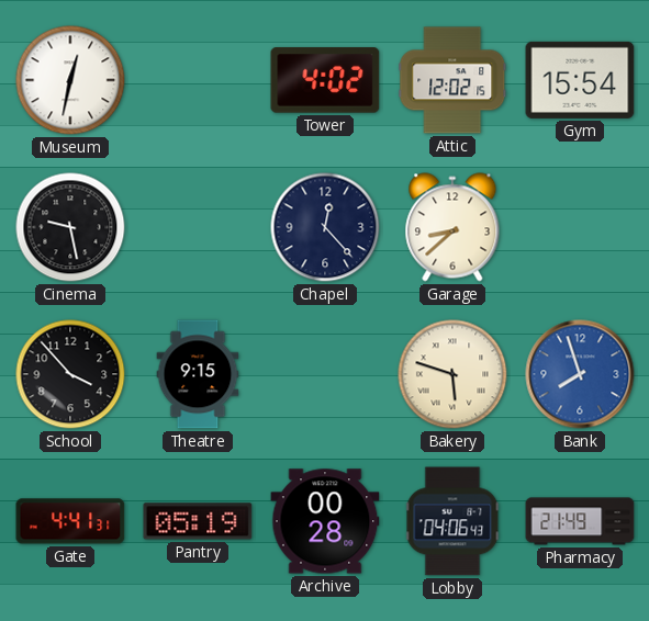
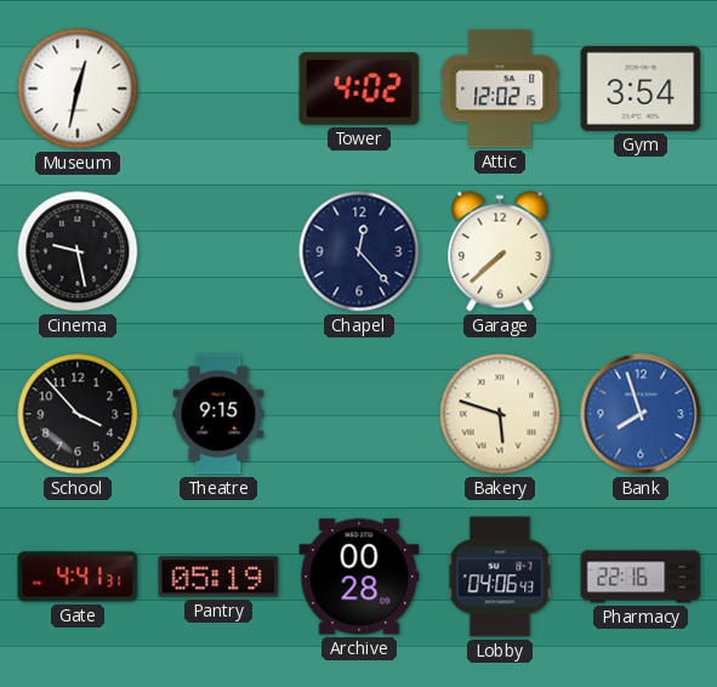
Gym: 15:54 -> 3:54 (641, 89)
Garage: 8:38 -> 7:38 (500, 251)
Pharmacy: 21:49 -> 22:16 (641, 577)
